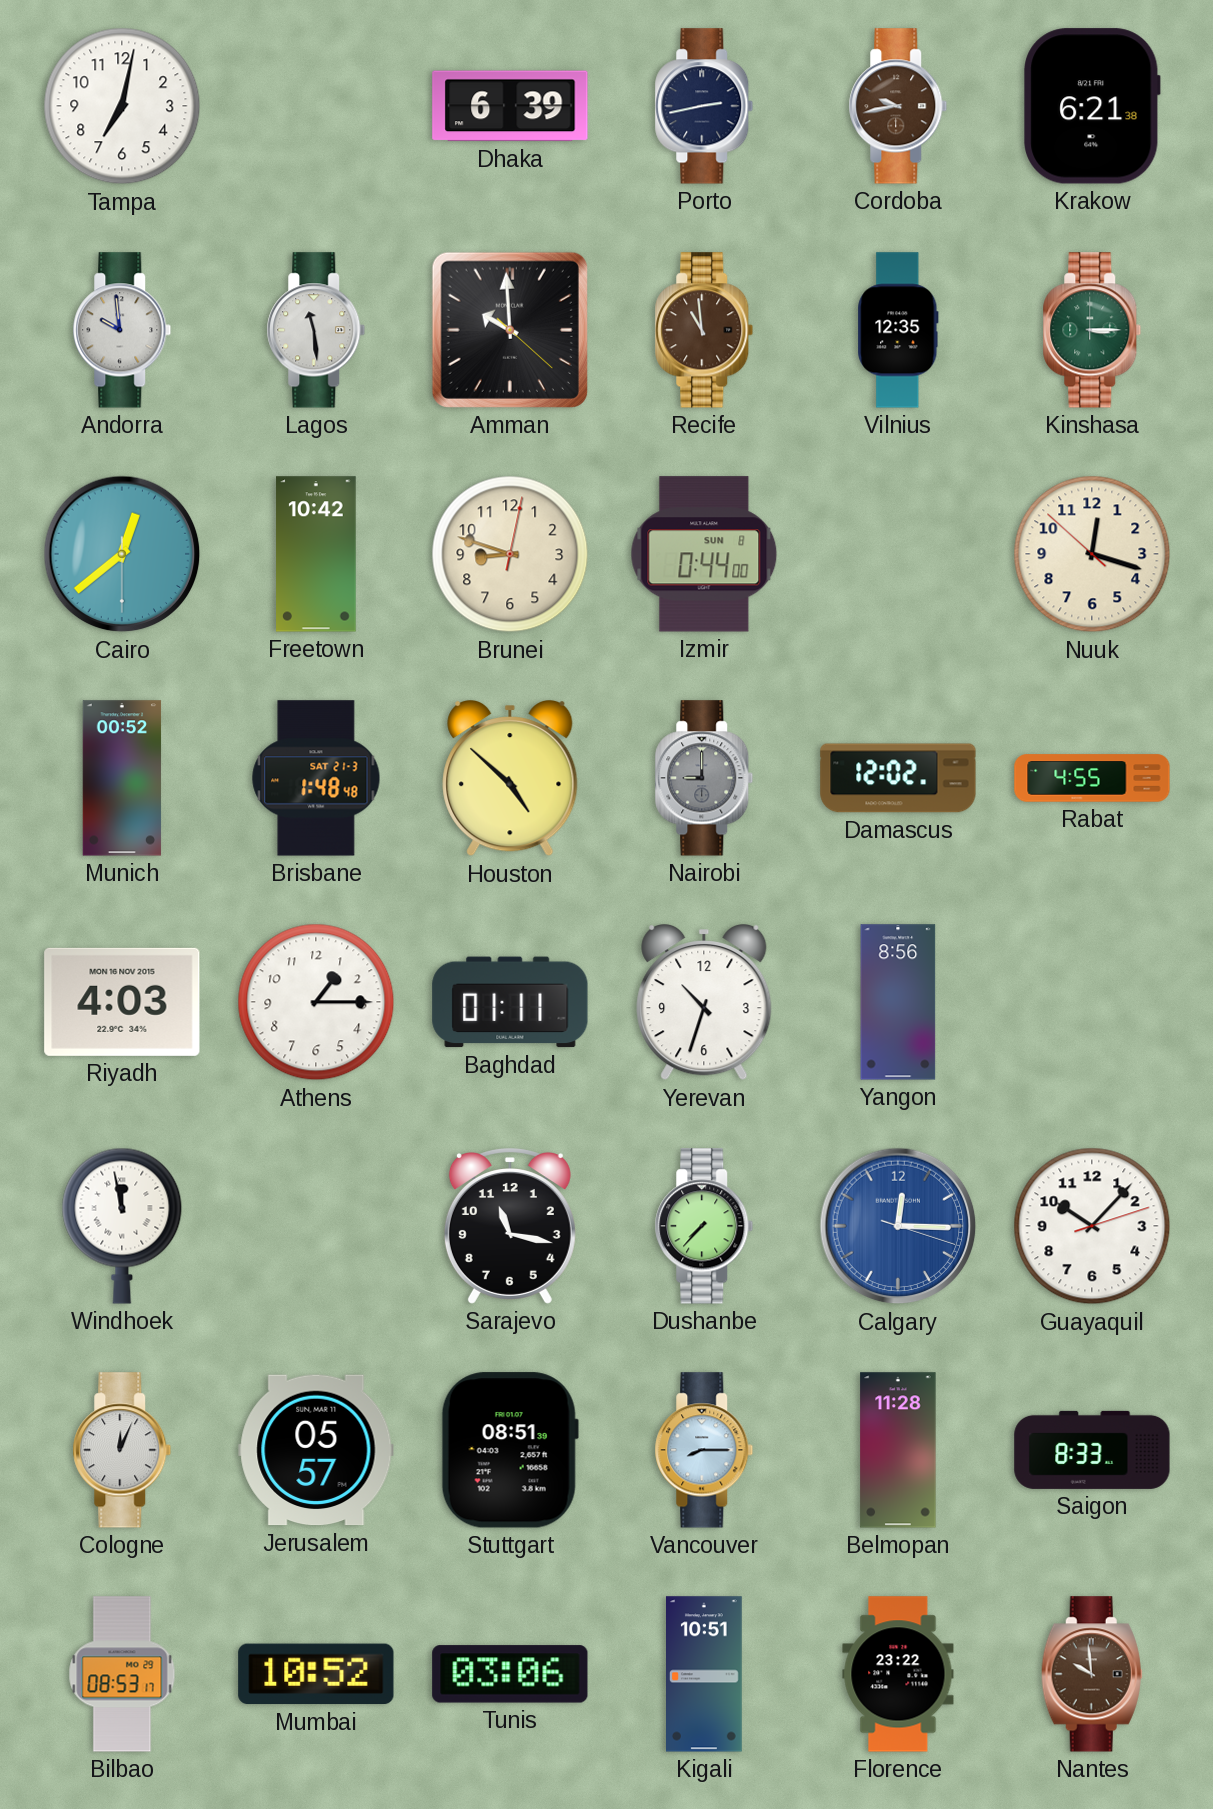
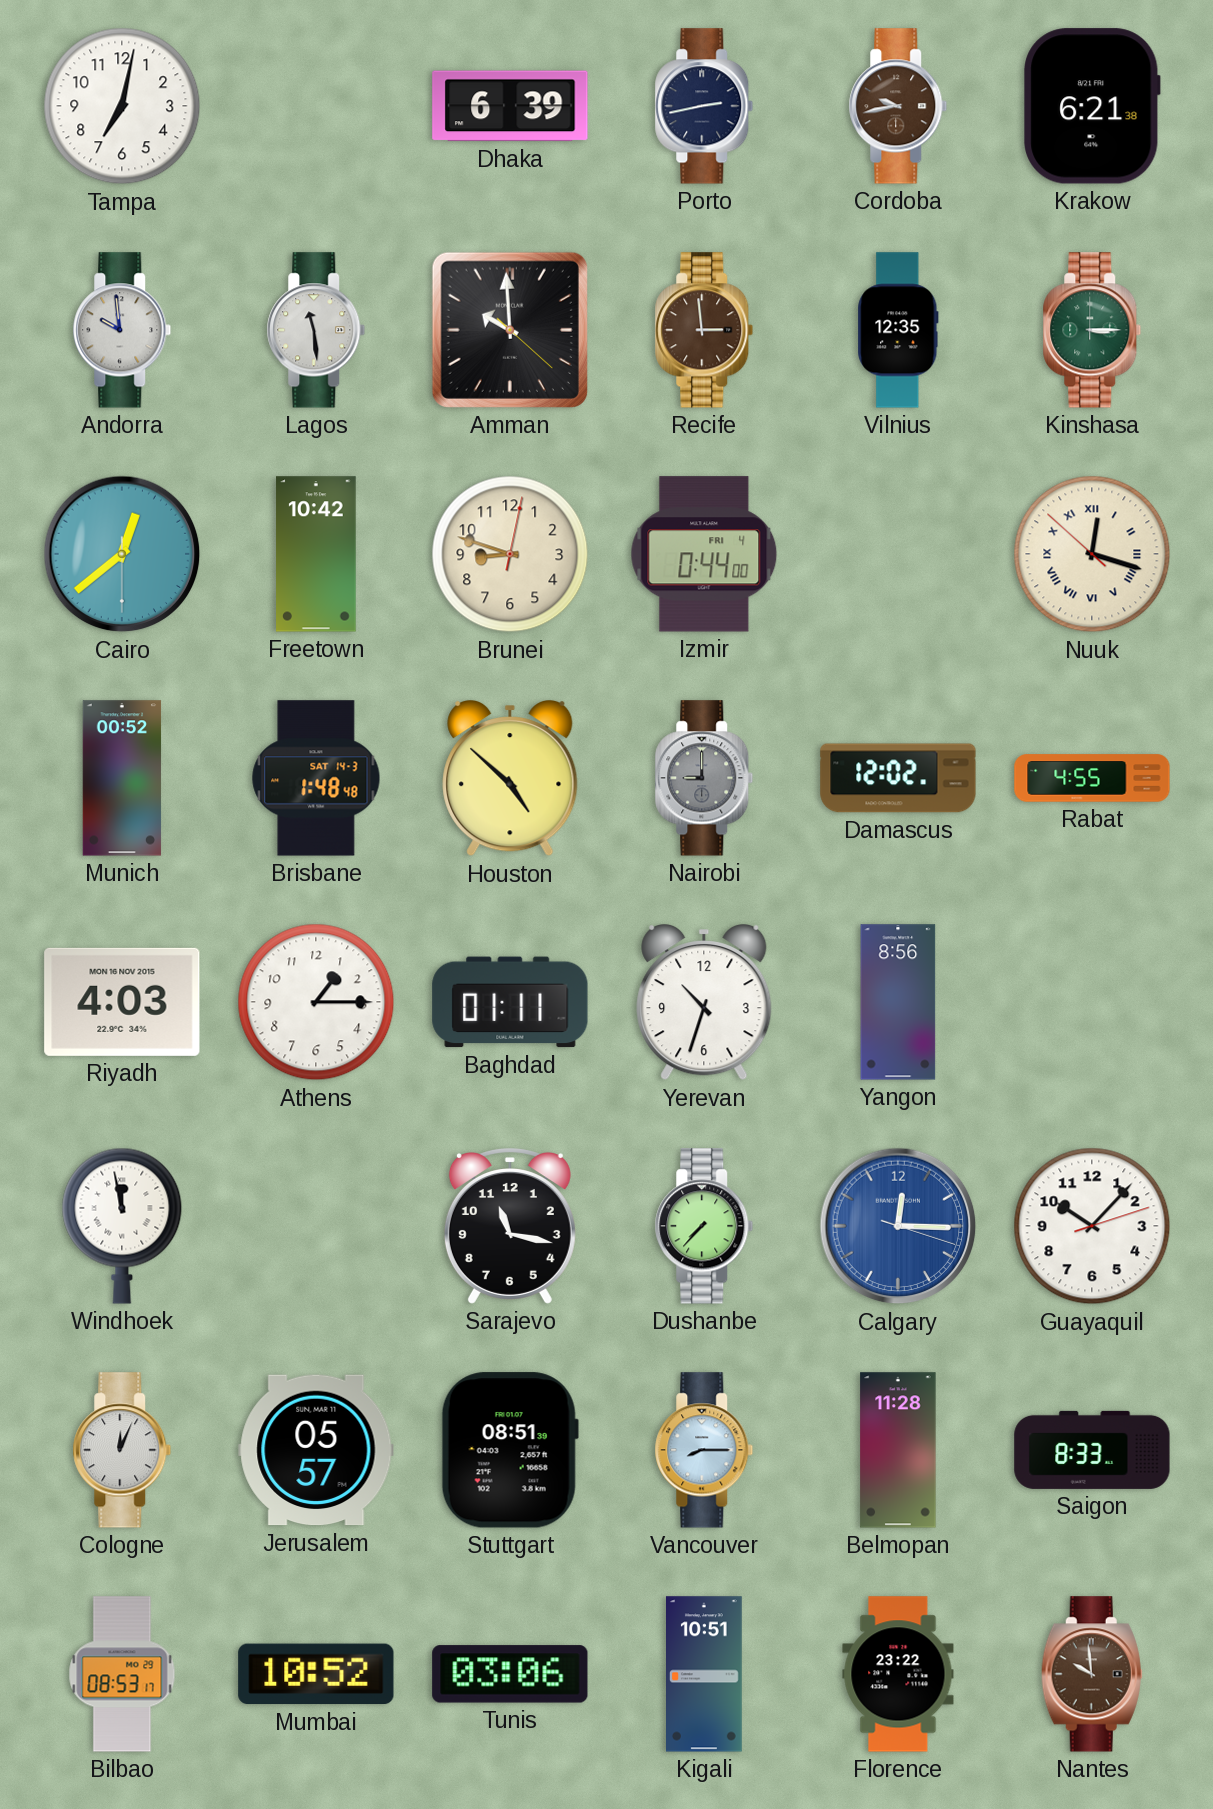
Recife: 10:59 -> 2:59 (704, 330)
Izmir date: SUN 8 -> FRI 4 (704, 554)
Nuuk numerals: Arabic -> Roman (1092, 554)
Brisbane date: SAT 21-3 -> SAT 14-3 (316, 778)
